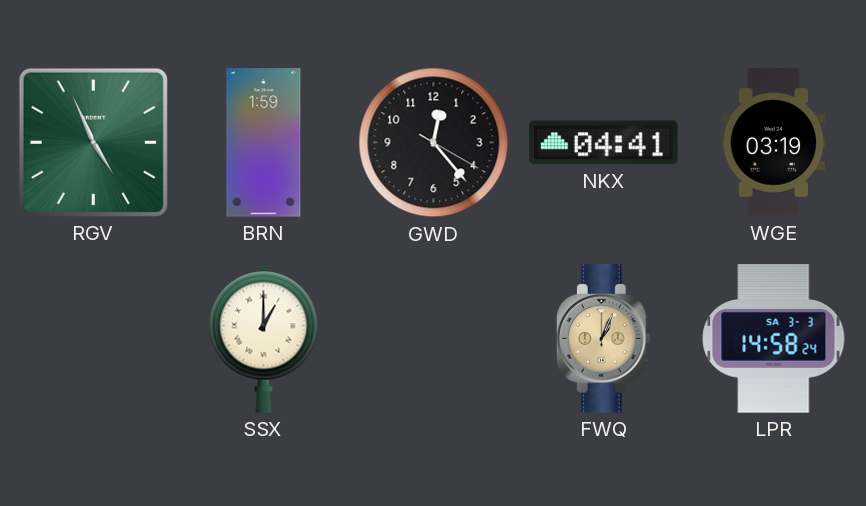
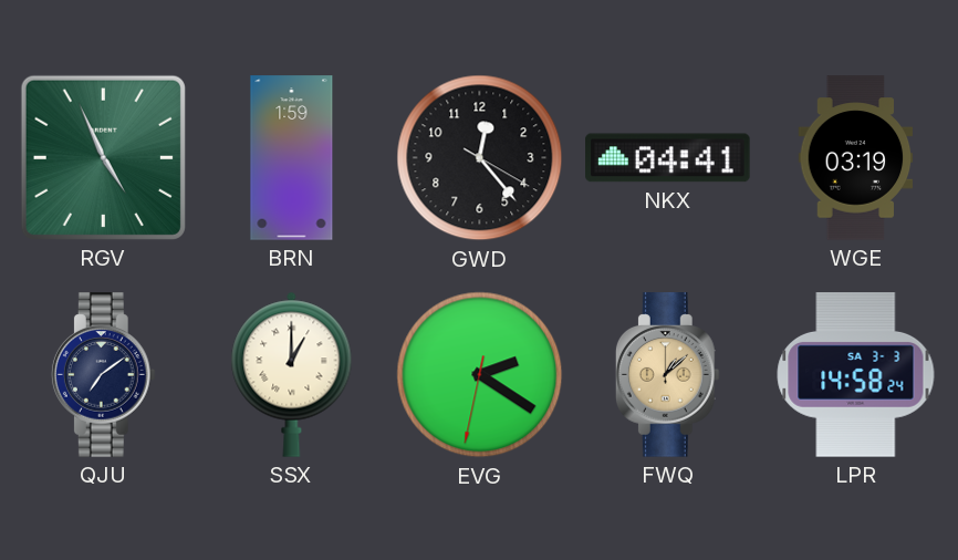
QJU: none -> 7:09 (103, 375)
EVG: none -> 2:20 (480, 375)
FWQ: 1:04 -> 1:08 (667, 375)
